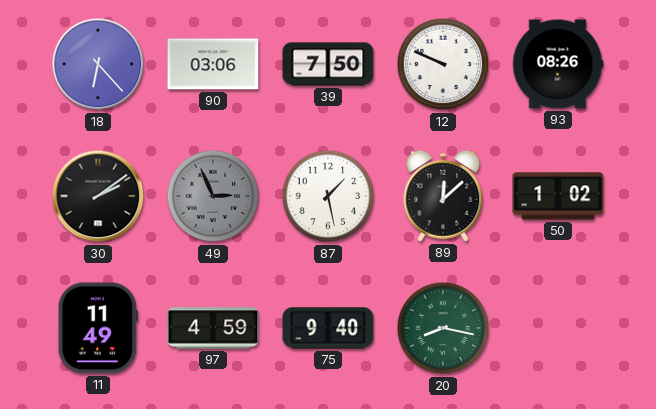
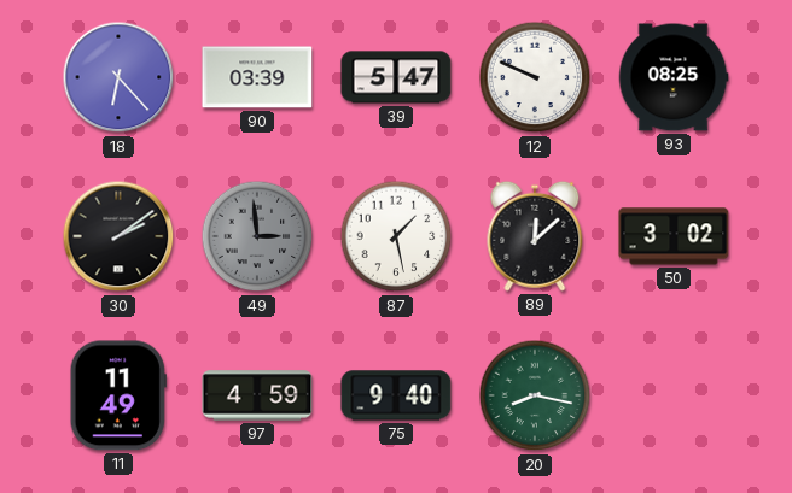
90: 03:06 -> 03:39 (257, 77)
39: 7:50 -> 5:47 (396, 77)
93: 08:26 -> 08:25 (674, 77)
49: 2:56 -> 2:59 (257, 236)
50: 1:02 -> 3:02 (674, 236)
